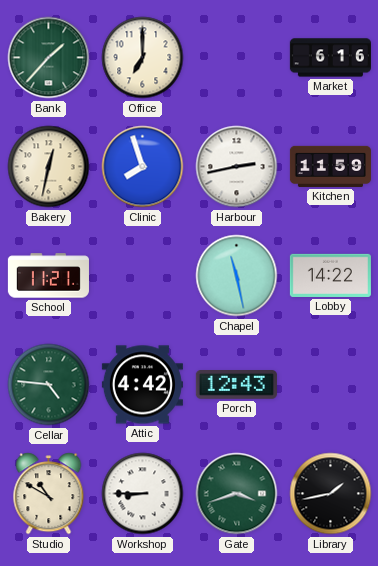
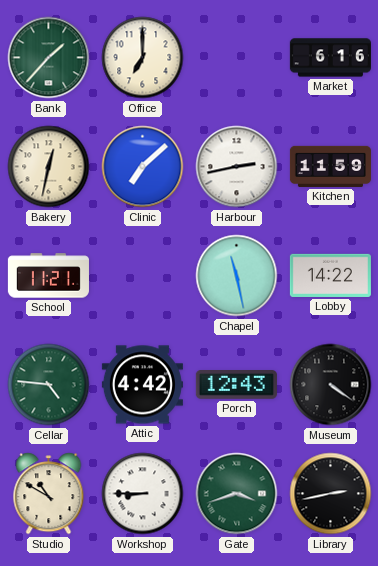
Clinic: 7:57 -> 7:08 (143, 167)
Museum: none -> 4:21 (331, 385)
Library: 1:43 -> 2:43 (331, 494)
